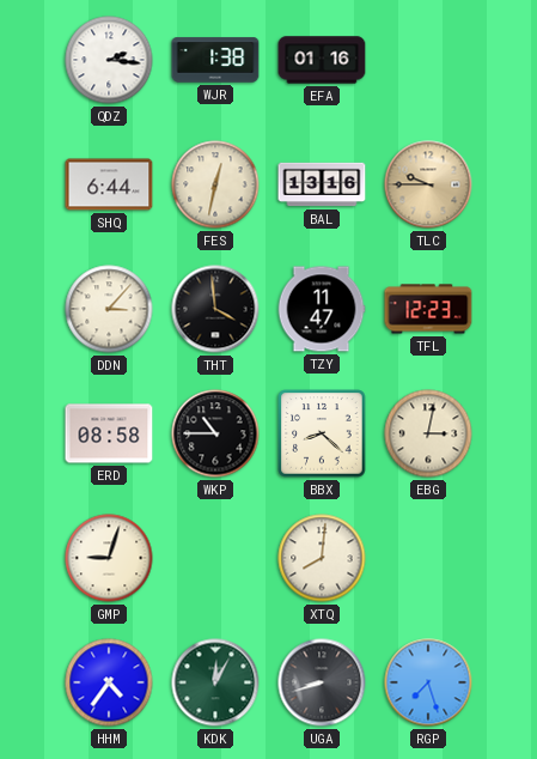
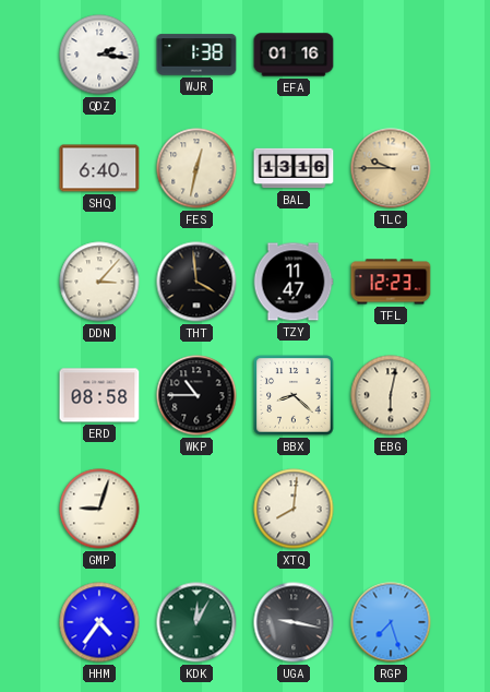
SHQ: 6:44 -> 6:40 (99, 168)
EBG: 3:02 -> 6:02 (391, 395)
UGA: 8:42 -> 9:17 (294, 622)
